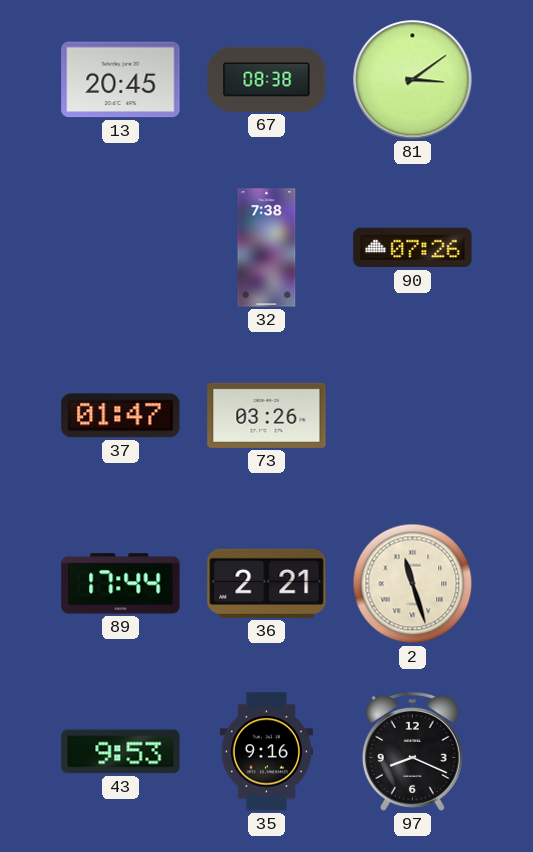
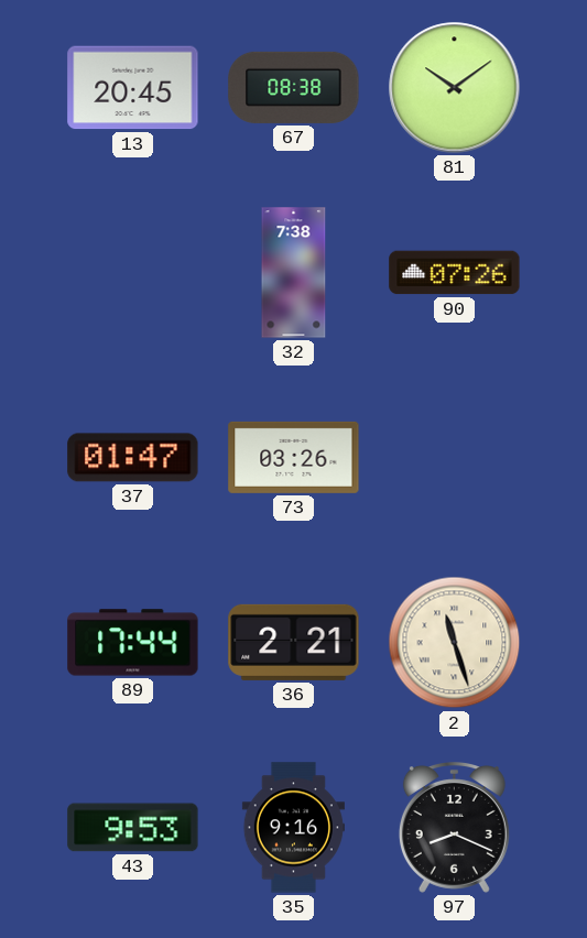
81: 3:09 -> 10:09 (455, 88)
